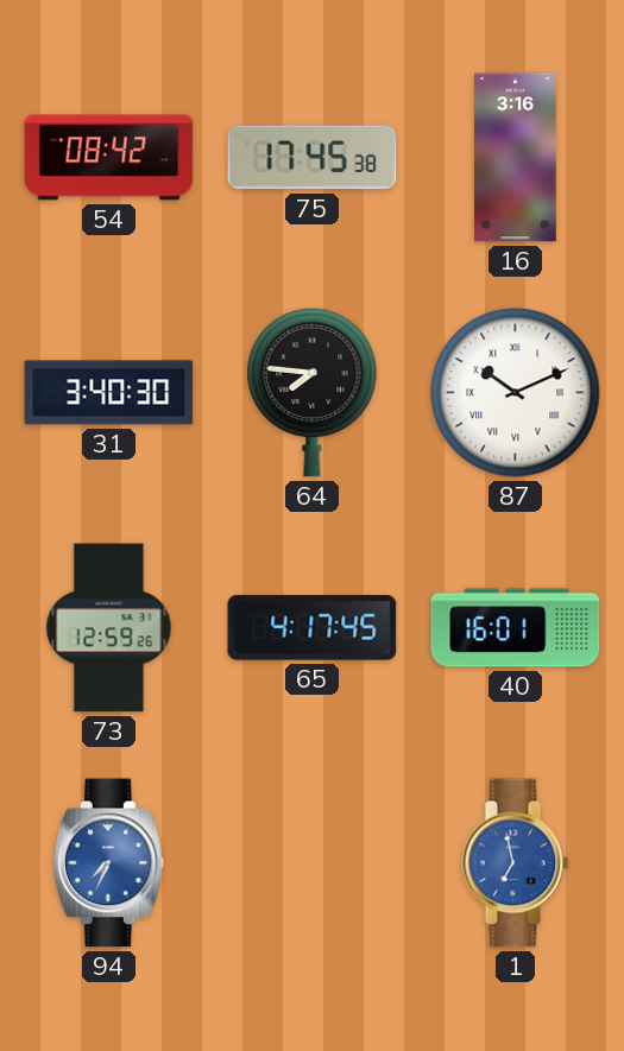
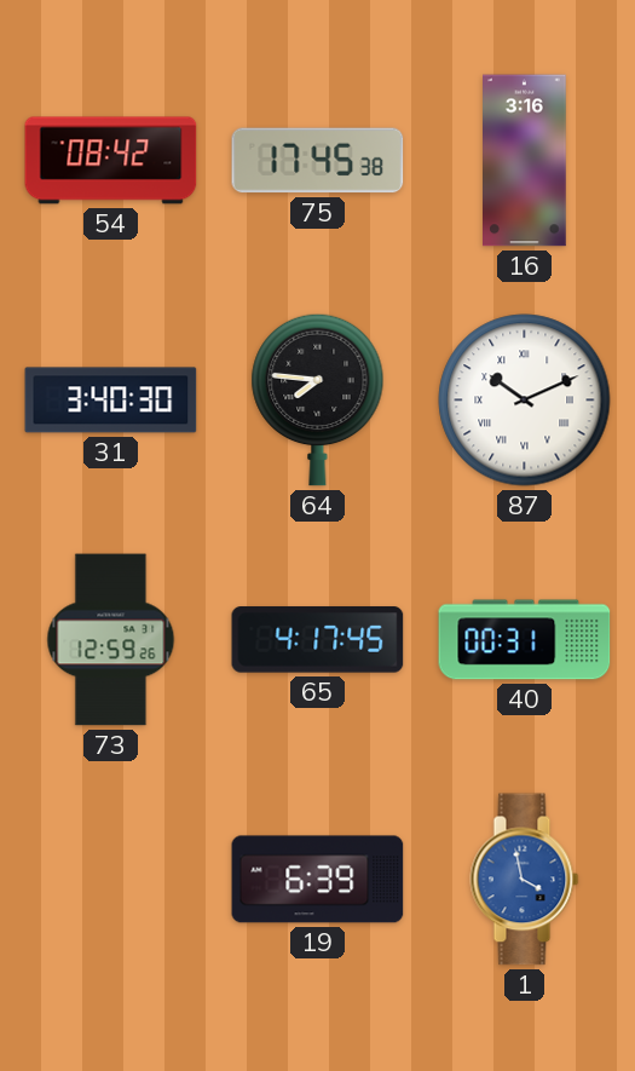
40: 16:01 -> 00:31 (525, 640)
94: 7:34 -> none (108, 863)
19: none -> 6:39 (318, 880)
1: 6:58 -> 3:58 (525, 880)
